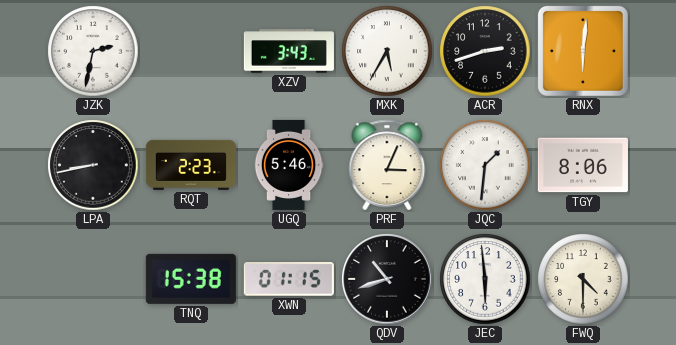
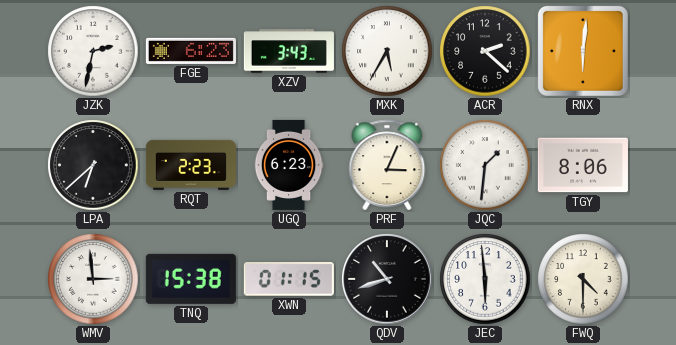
FGE: none -> 6:23 (191, 51)
ACR: 2:42 -> 2:22 (485, 51)
LPA: 8:43 -> 6:38 (93, 165)
UGQ: 5:46 -> 6:23 (289, 165)
WMV: none -> 2:59 (93, 279)
